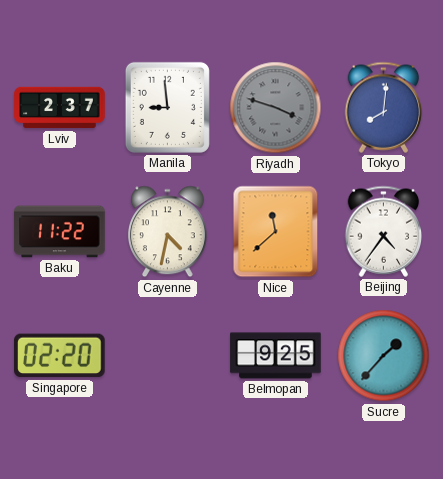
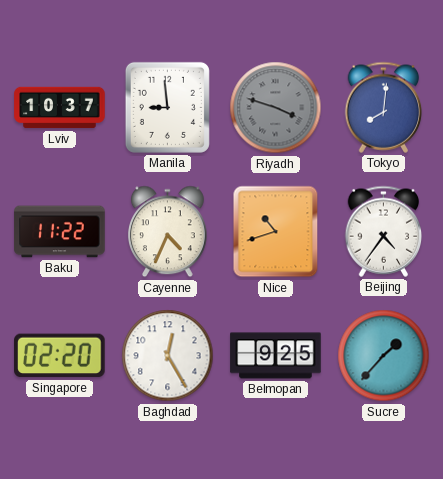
Lviv: 2:37 -> 10:37 (60, 108)
Cayenne: 4:32 -> 4:34 (167, 232)
Nice: 11:38 -> 10:42 (276, 232)
Baghdad: none -> 12:25 (168, 356)
